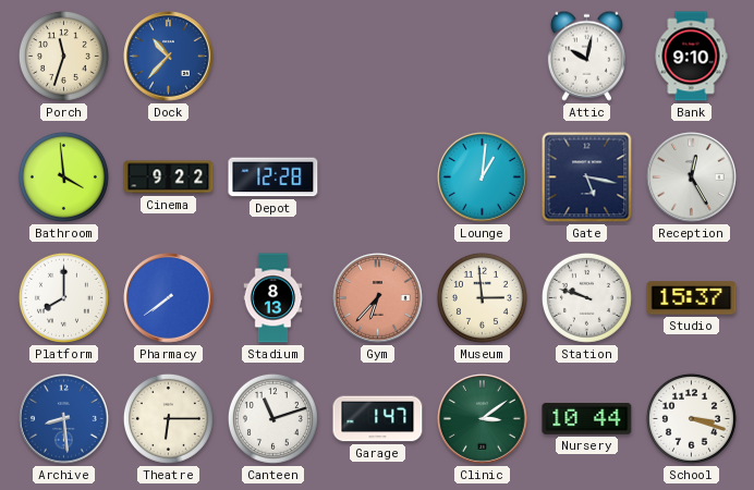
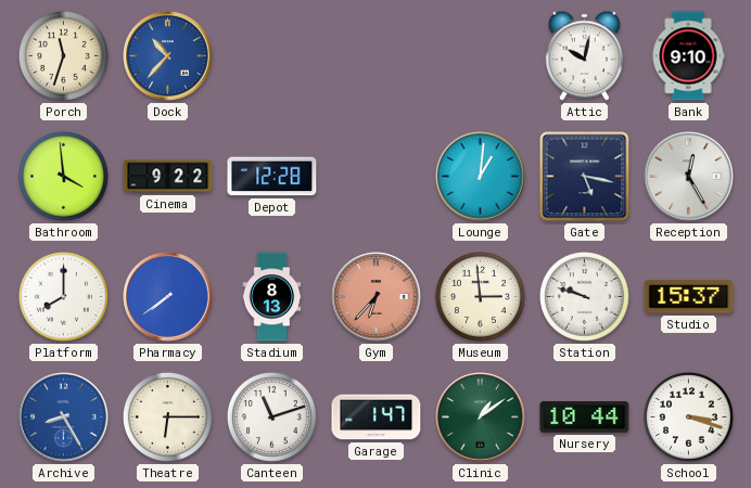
Archive: 8:29 -> 8:25 (64, 418)
Clinic: 3:09 -> 1:09 (481, 418)
